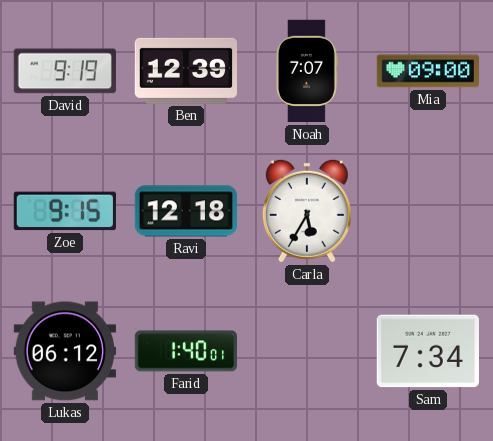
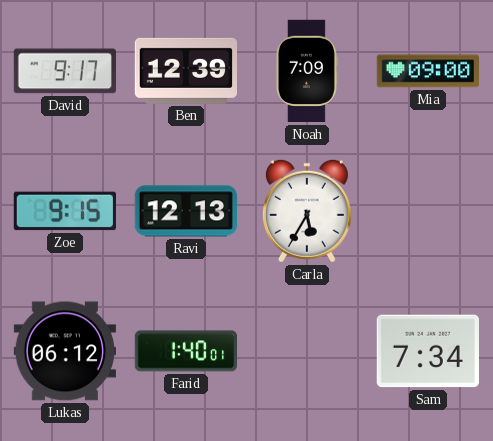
David: 9:19 -> 9:17 (65, 71)
Noah: 7:07 -> 7:09 (307, 71)
Ravi: 12:18 -> 12:13 (185, 211)
